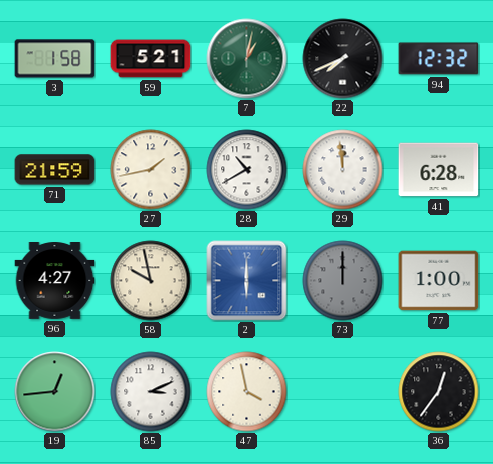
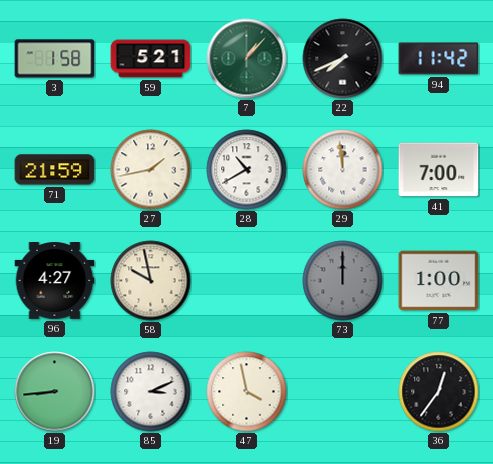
7: 1:02 -> 1:07 (247, 59)
94: 12:32 -> 11:42 (439, 59)
41: 6:28 -> 7:00 (439, 170)
2: 6:00 -> none (247, 281)
19: 12:44 -> 8:44 (55, 392)
